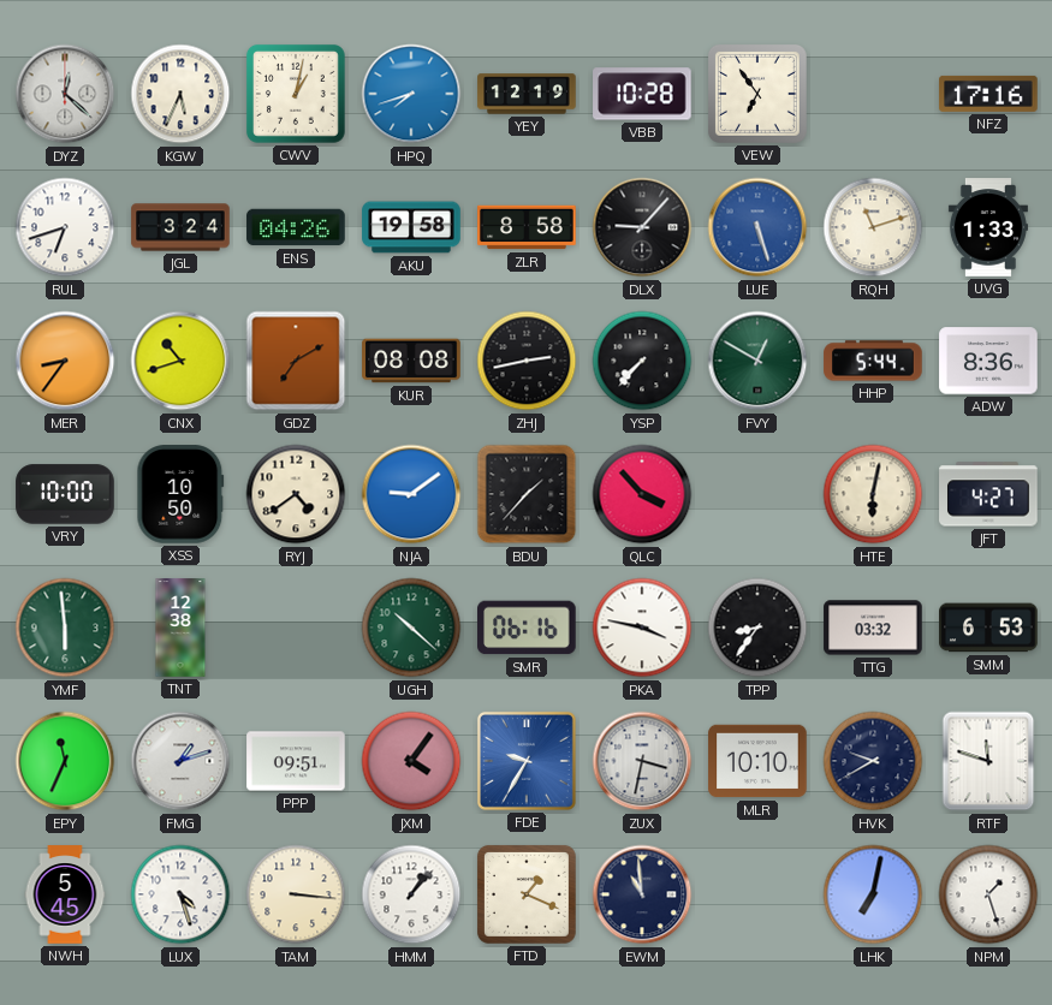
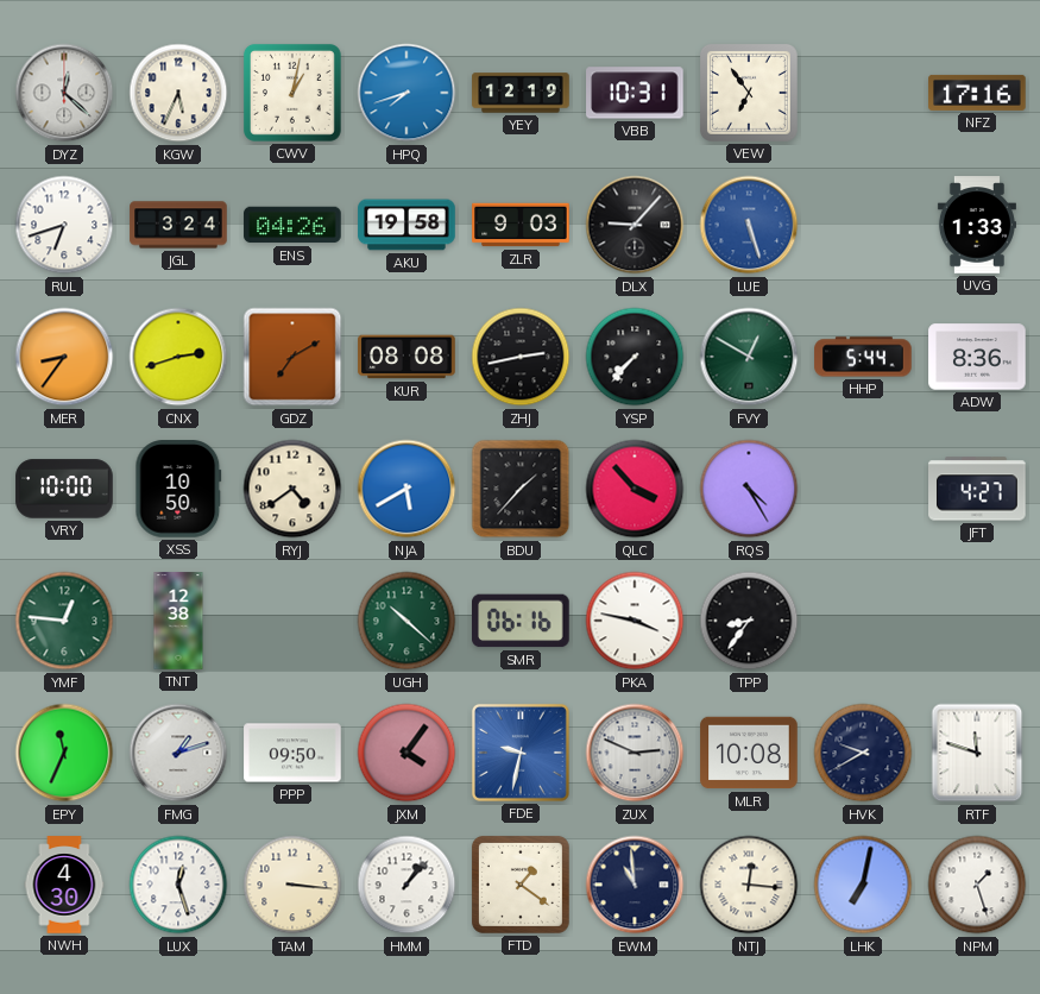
VBB: 10:28 -> 10:31 (635, 93)
ZLR: 8:58 -> 9:03 (521, 225)
RQH: 11:12 -> none (873, 227)
CNX: 10:42 -> 2:42 (178, 357)
NJA: 9:09 -> 5:40 (406, 489)
RQS: none -> 4:25 (749, 489)
HTE: 6:02 -> none (873, 494)
YMF: 5:59 -> 12:46 (64, 621)
TTG: 03:32 -> none (873, 628)
SMM: 6:53 -> none (988, 628)
PPP: 09:51 -> 09:50 (292, 753)
FDE: 9:35 -> 9:32 (521, 753)
ZUX: 3:32 -> 2:49 (635, 753)
MLR: 10:10 -> 10:08 (749, 753)
NWH: 5:45 -> 4:30 (64, 885)
LUX: 4:27 -> 12:27 (178, 885)
FTD: 1:19 -> 1:21 (521, 885)
NTJ: none -> 12:16 (749, 885)
